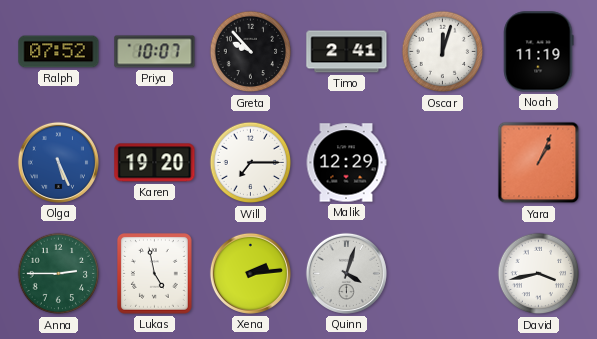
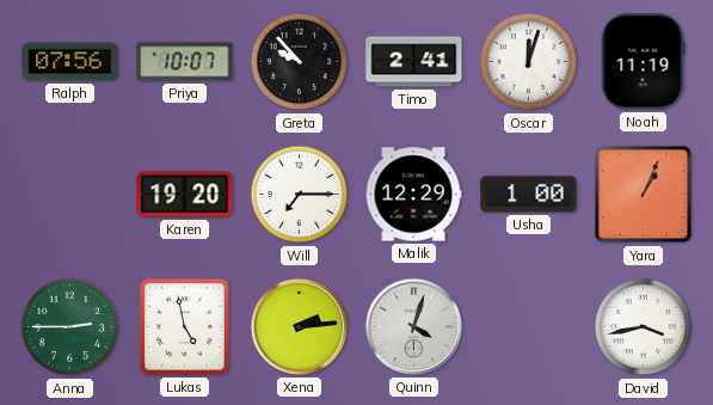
Ralph: 07:52 -> 07:56 (70, 62)
Olga: 5:26 -> none (58, 162)
Usha: none -> 1:00 (529, 195)
